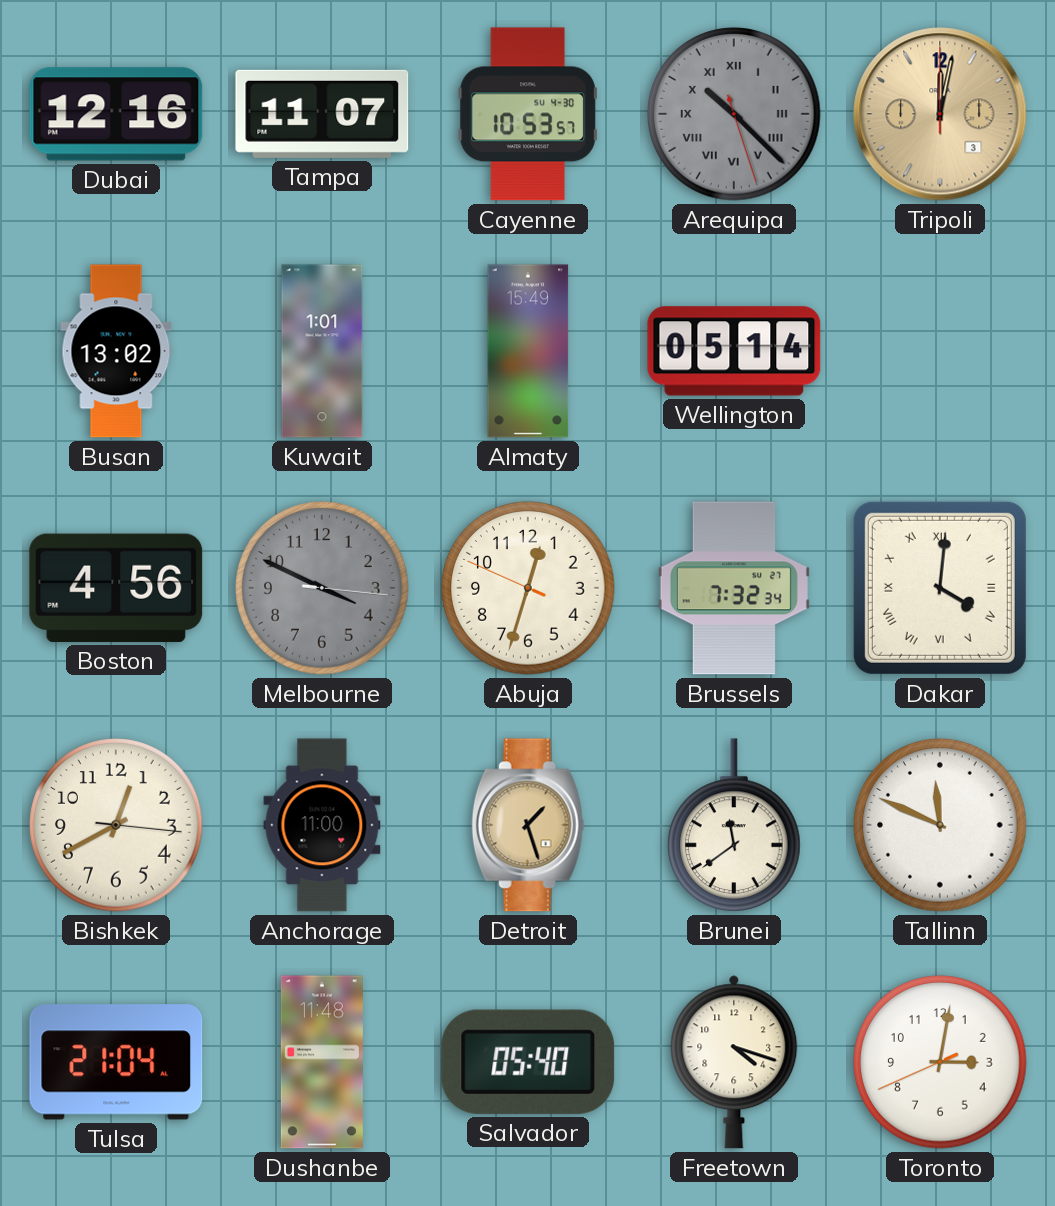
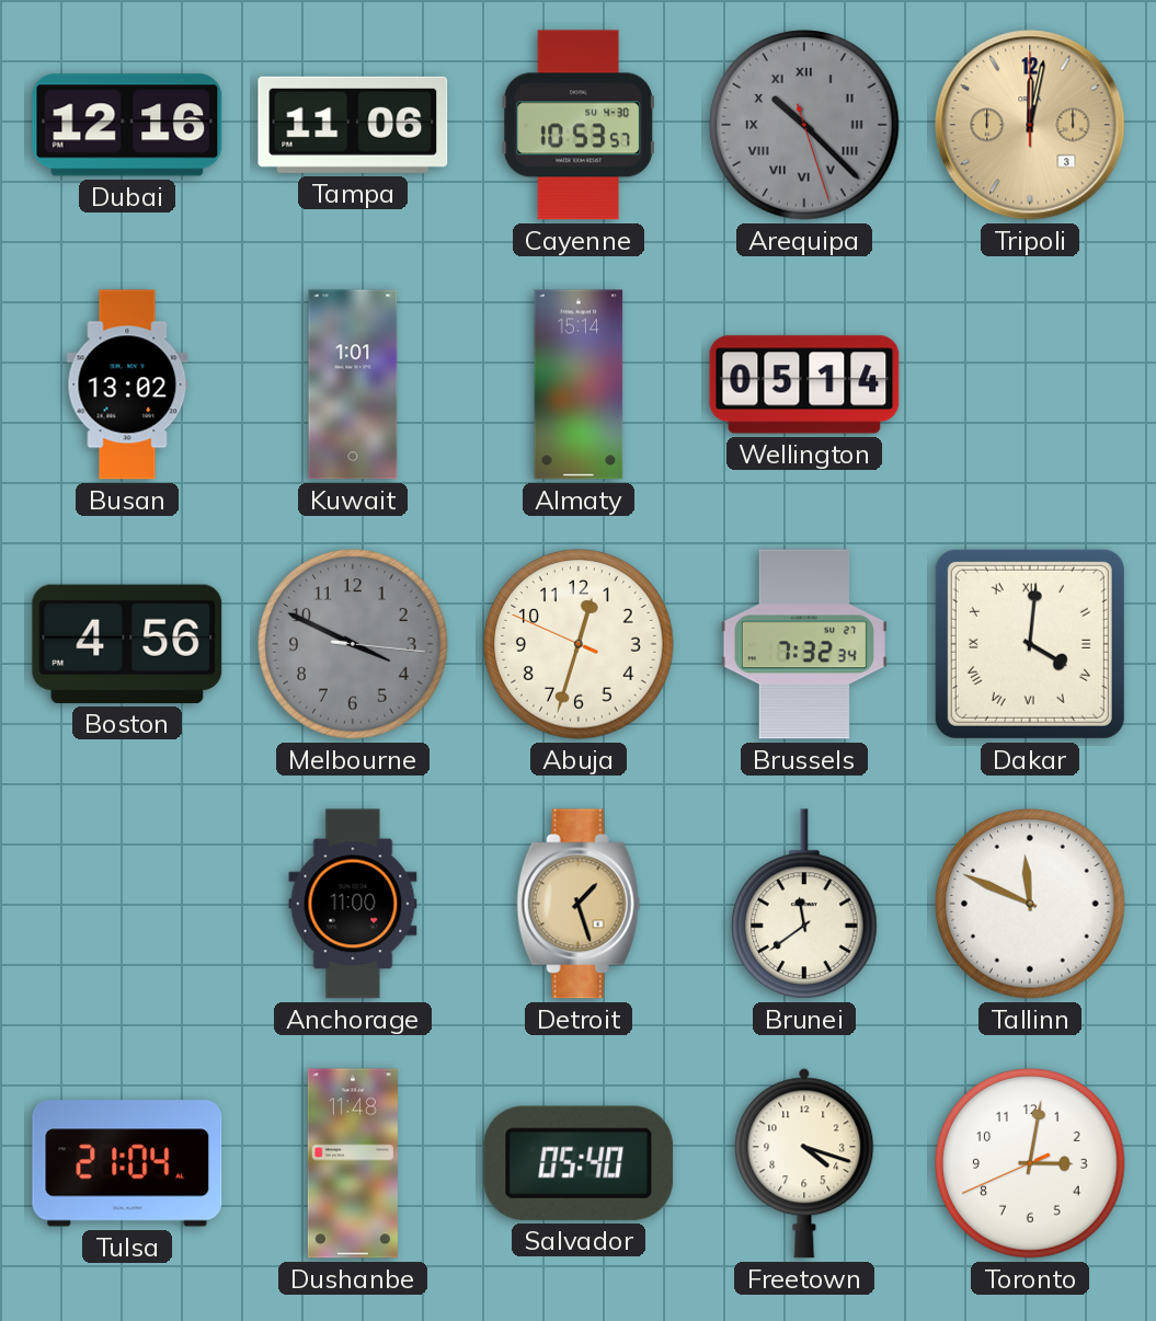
Tampa: 11:07 -> 11:06 (353, 125)
Almaty: 15:49 -> 15:14 (579, 384)
Bishkek: 12:40 -> none (116, 825)
